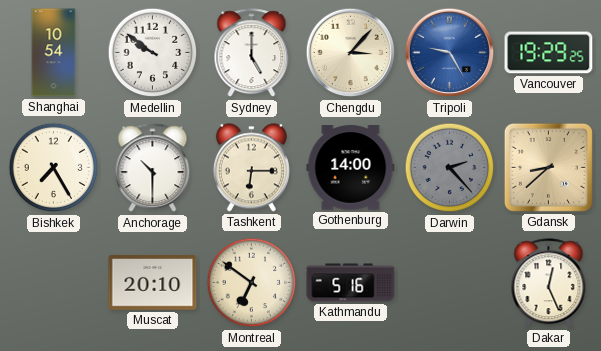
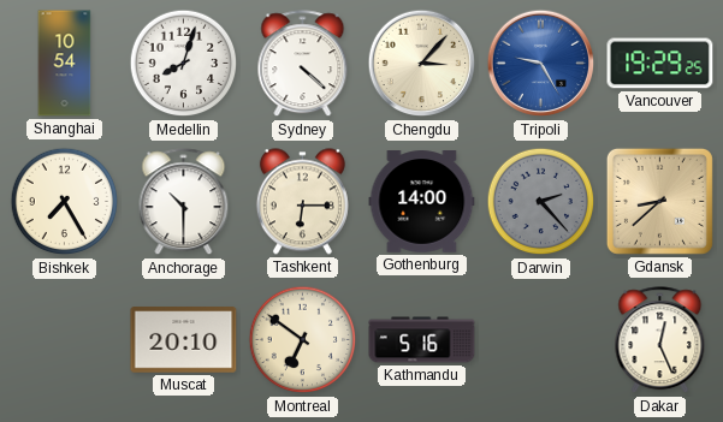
Medellin: 9:51 -> 8:03 (184, 64)
Sydney: 5:00 -> 4:22 (303, 64)
